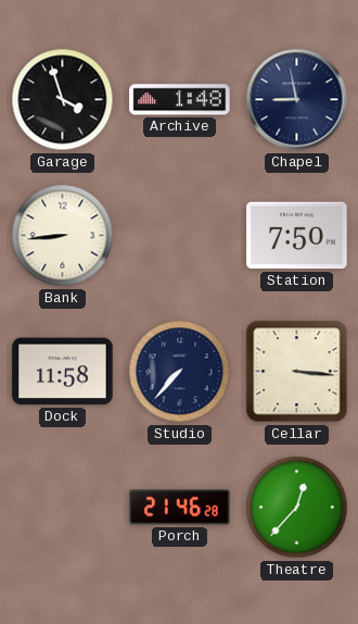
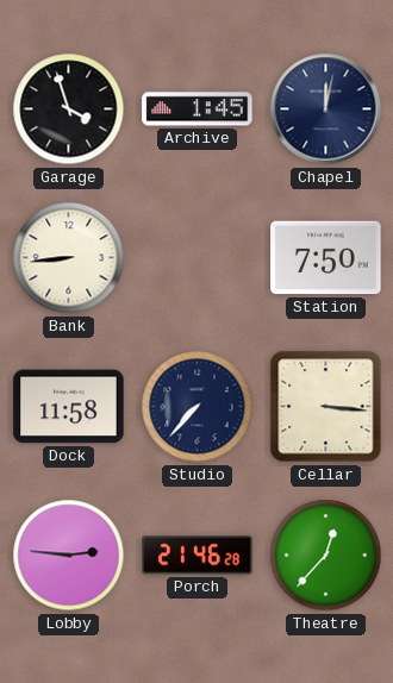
Archive: 1:48 -> 1:45 (198, 109)
Chapel: 8:58 -> 12:02 (326, 109)
Lobby: none -> 2:46 (69, 556)
